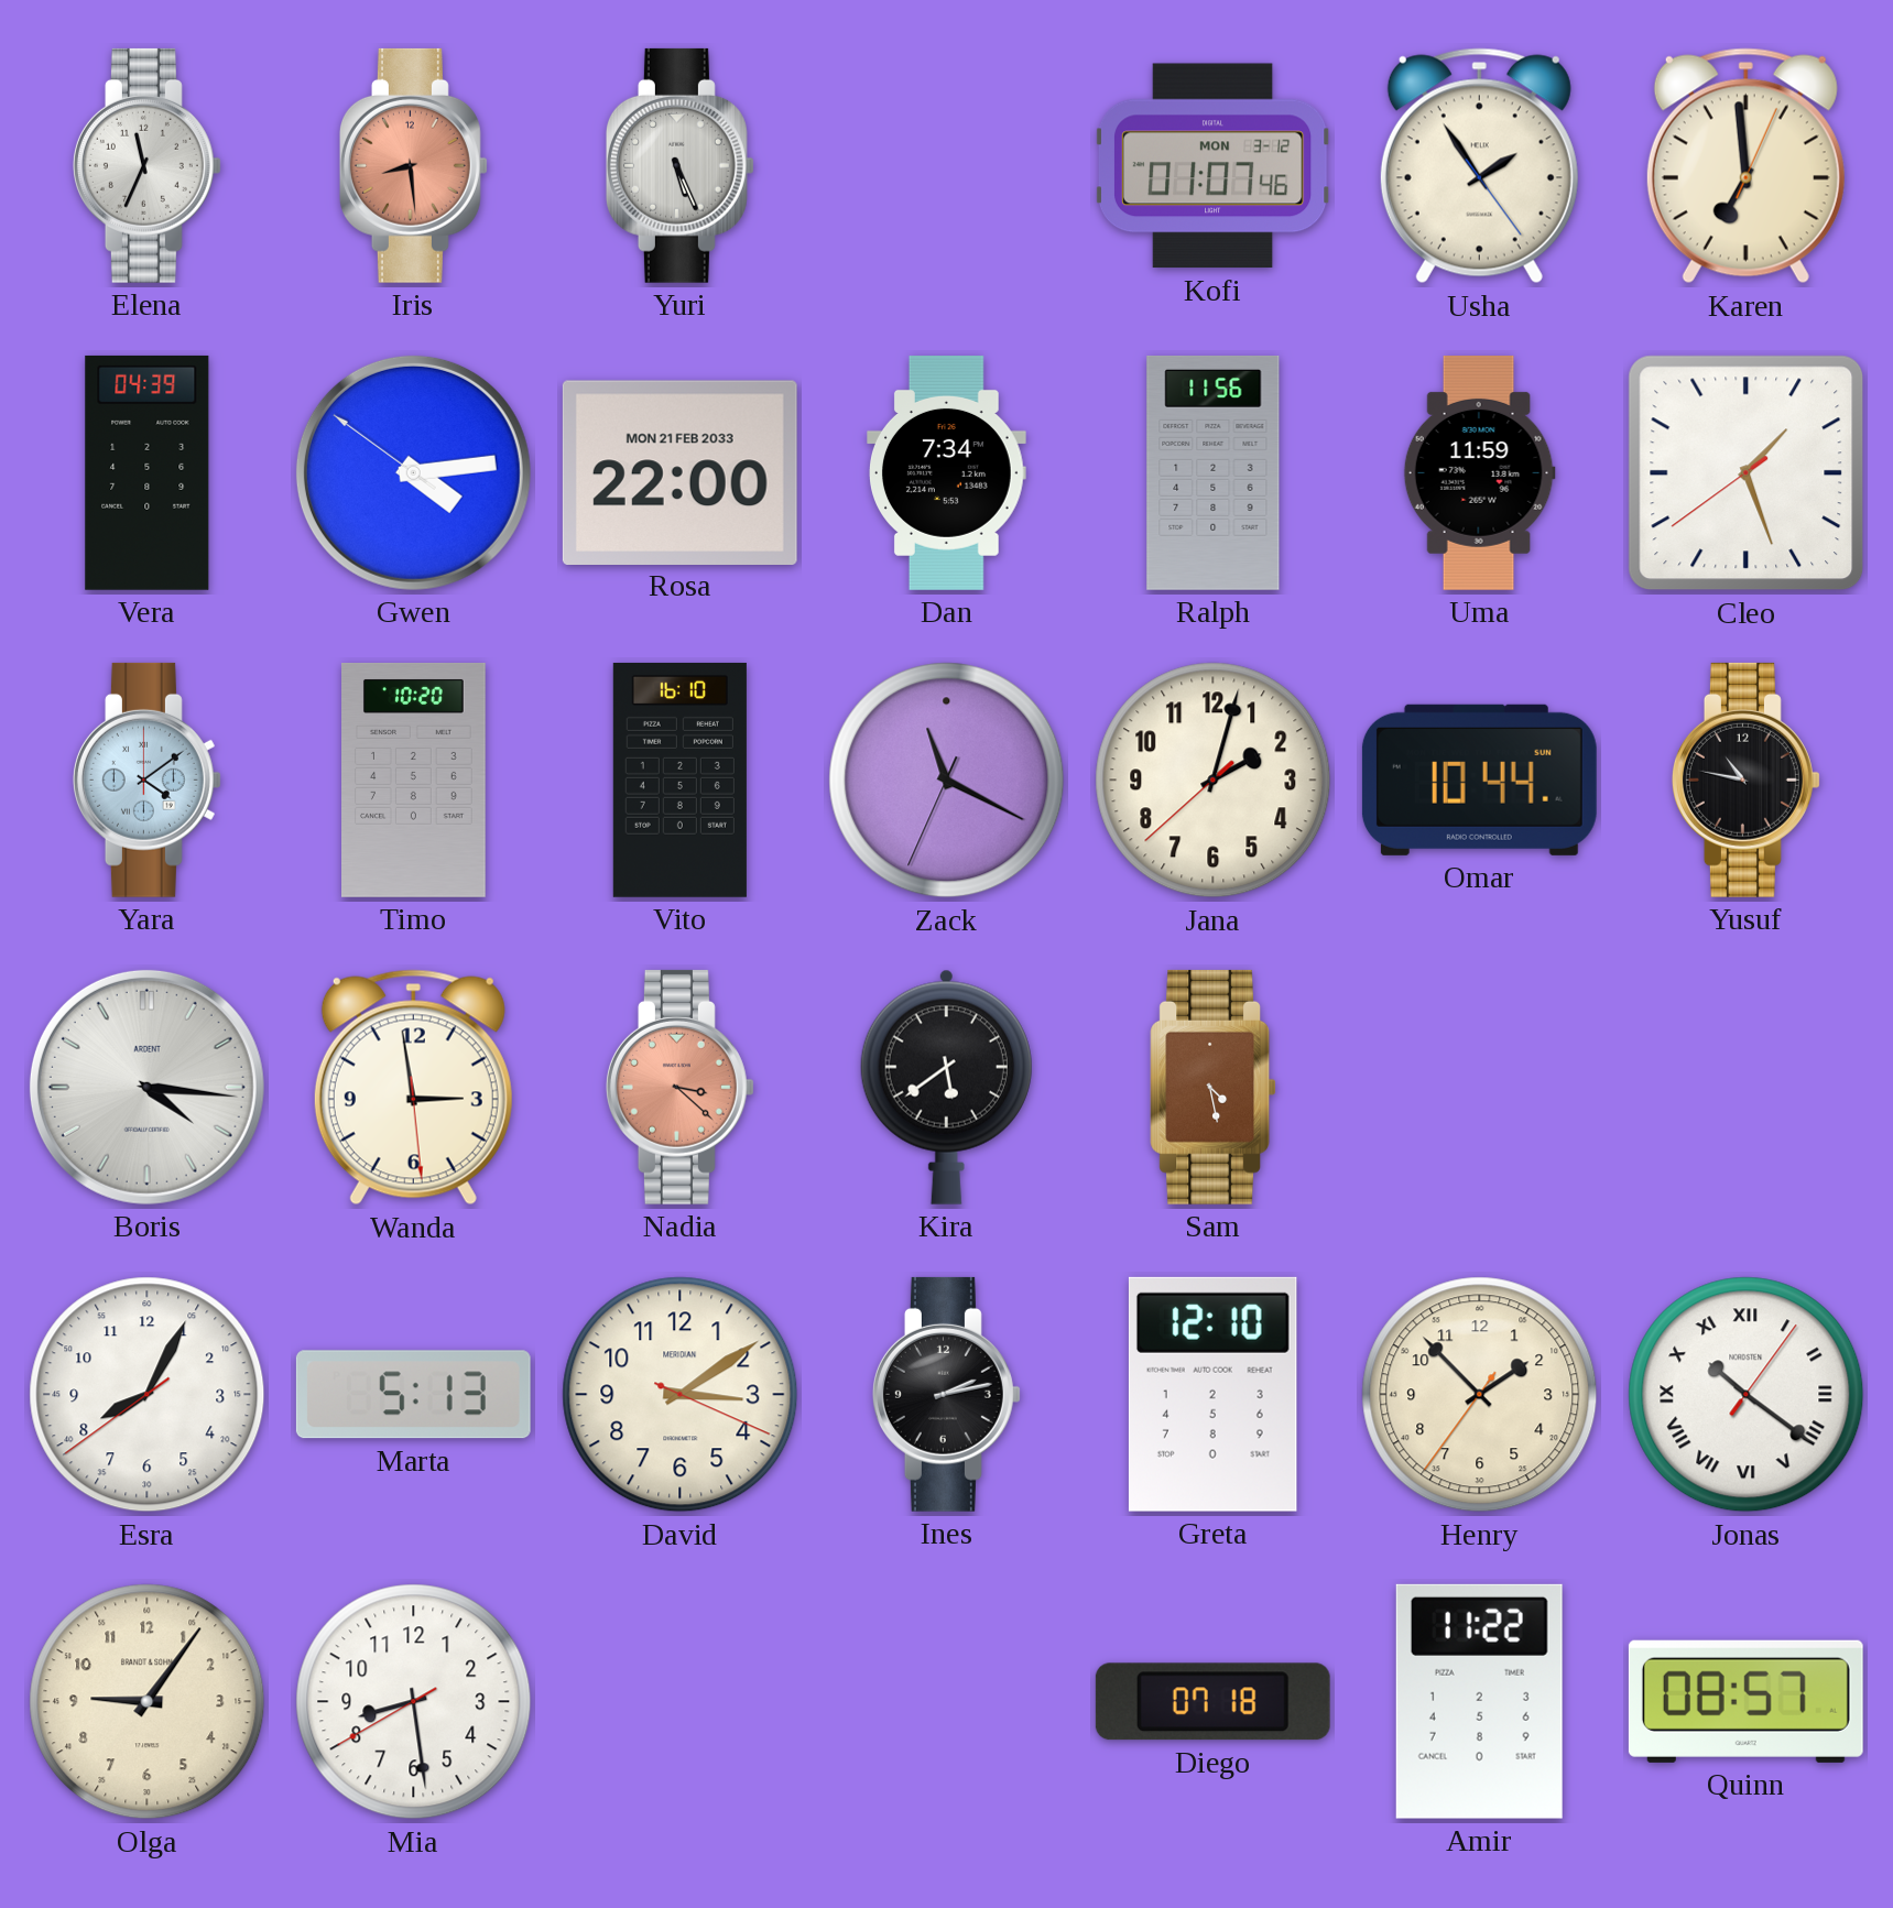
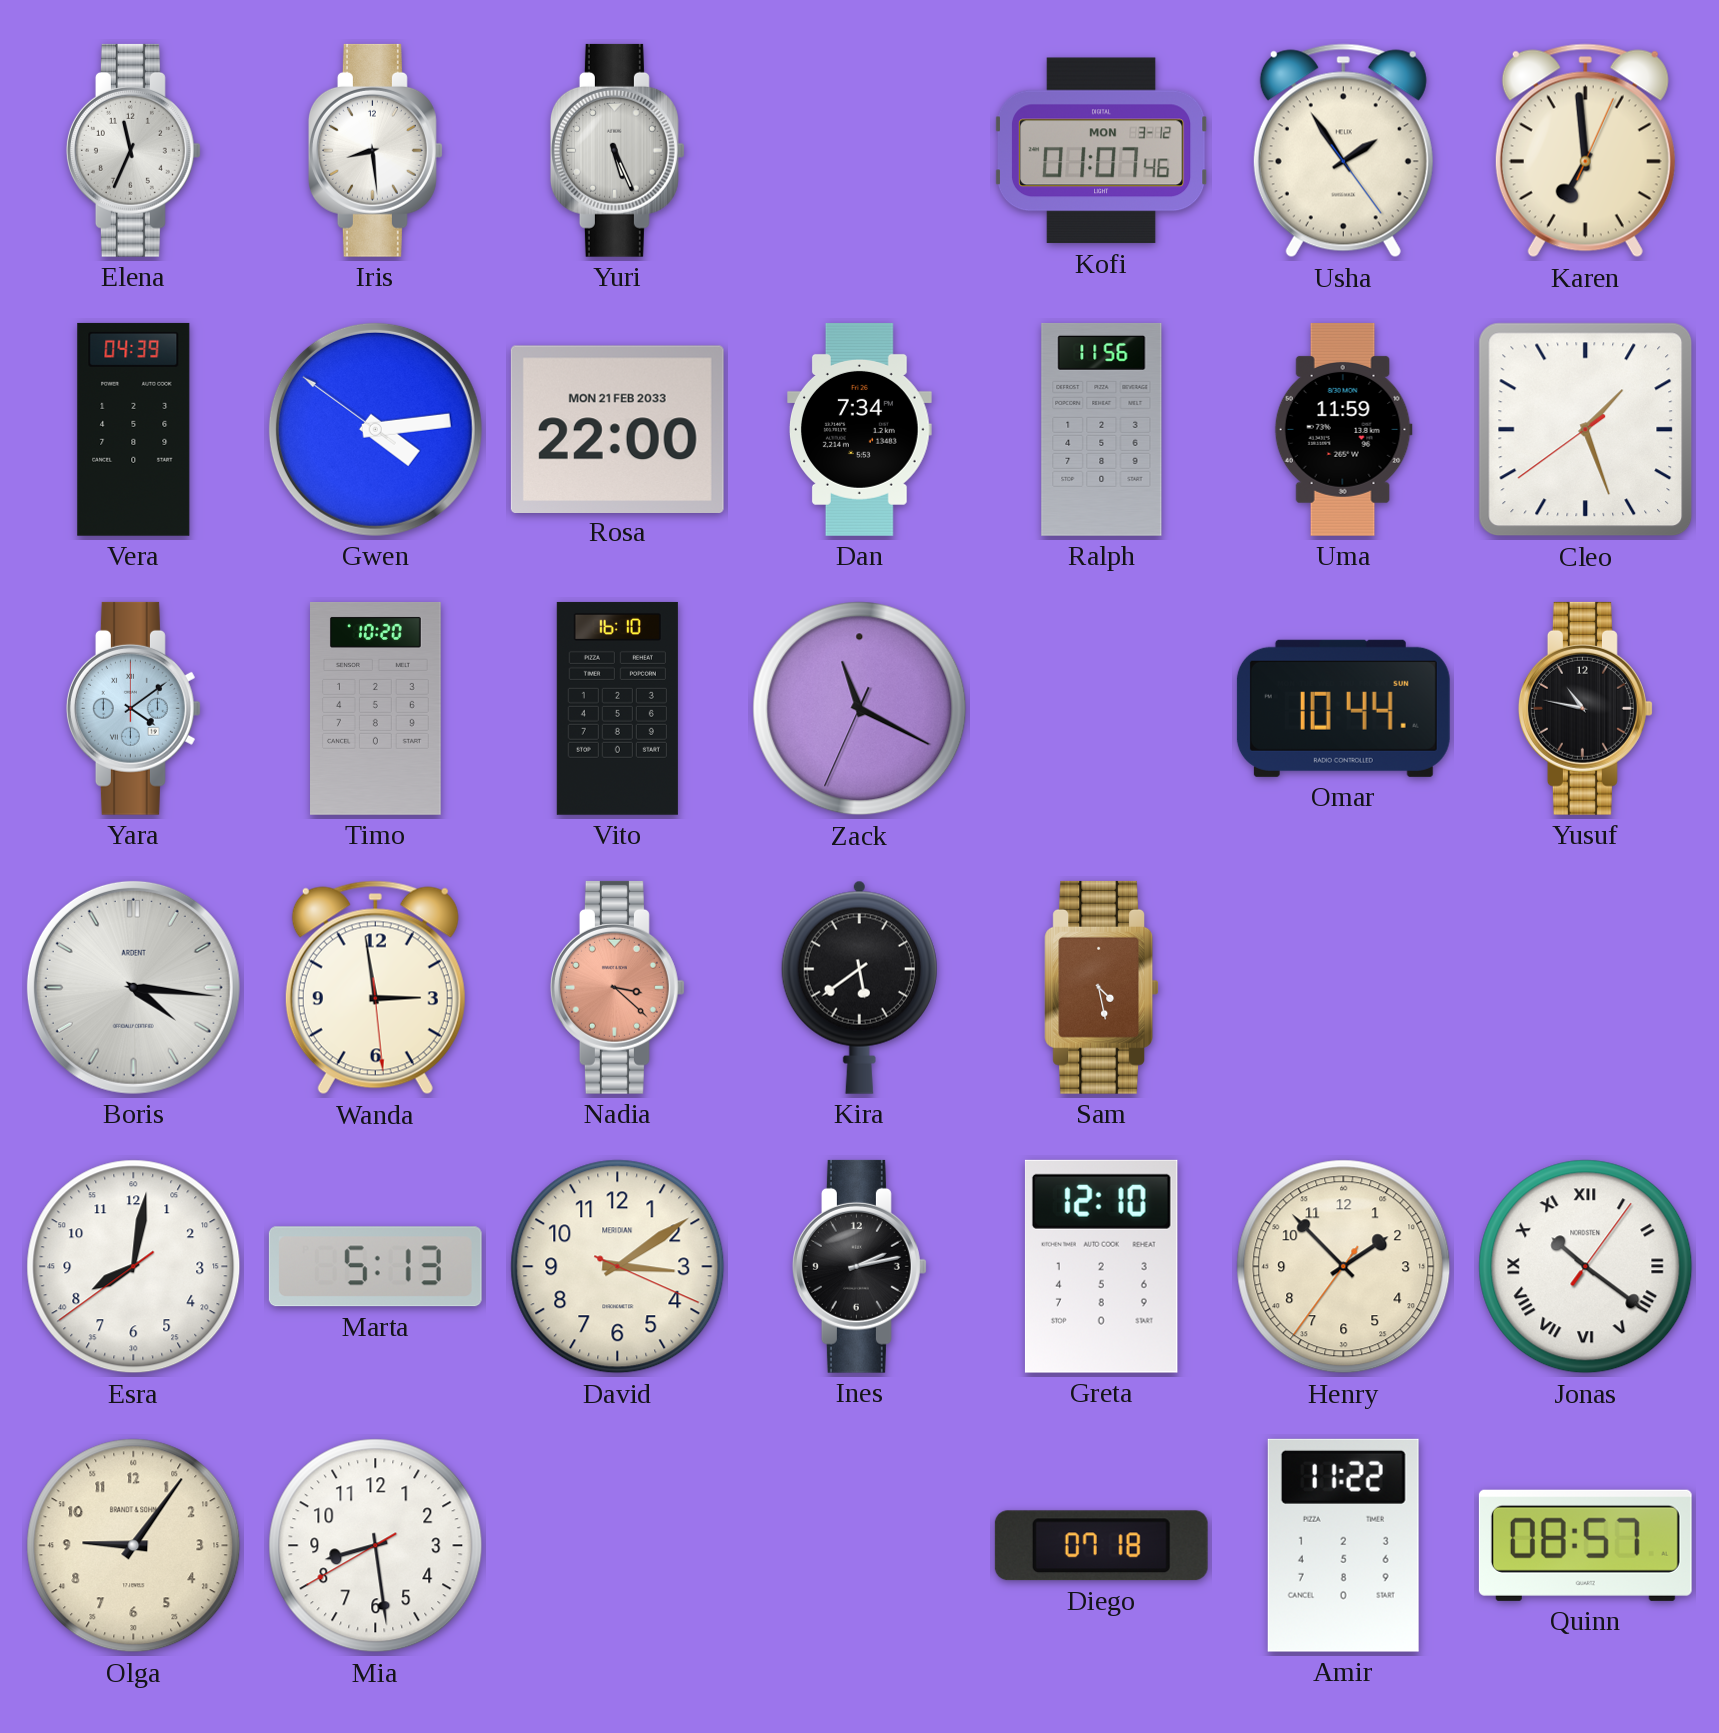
Iris dial: salmon -> white (375, 150)
Jana: 2:02 -> none (1214, 781)
Esra: 8:04 -> 8:01 (134, 1267)
